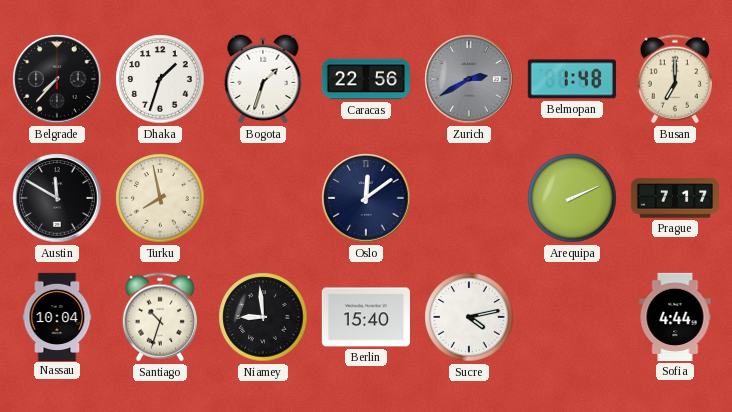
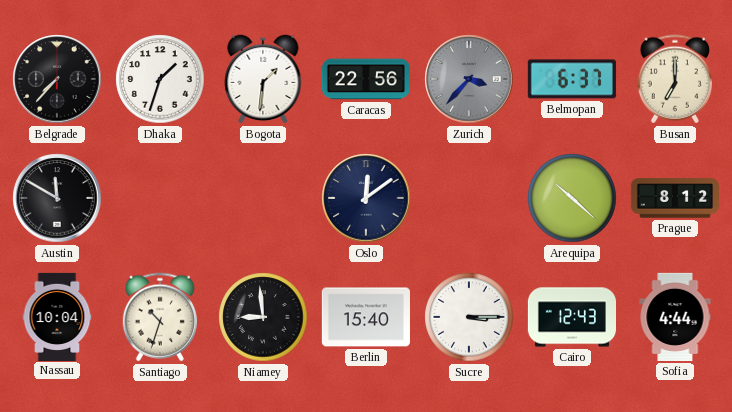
Bogota: 1:33 -> 1:31 (263, 79)
Zurich: 2:40 -> 3:37 (469, 79)
Belmopan: 1:48 -> 6:37 (572, 79)
Turku: 7:58 -> none (160, 198)
Arequipa: 2:11 -> 10:22 (572, 198)
Prague: 7:17 -> 8:12 (675, 198)
Sucre: 4:13 -> 3:15 (469, 317)
Cairo: none -> 12:43 (571, 317)
